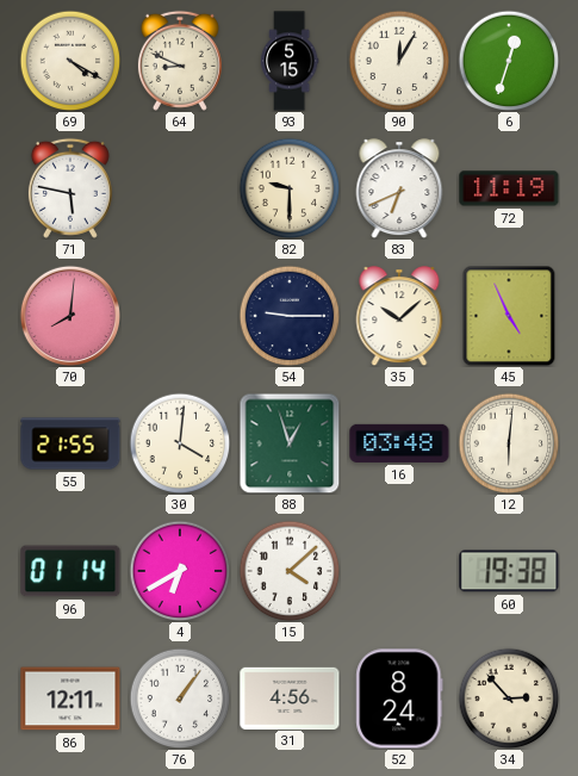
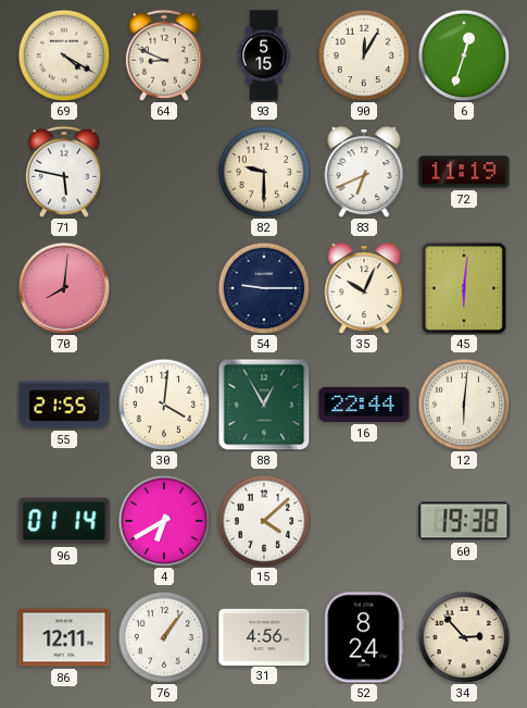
35: 10:08 -> 10:04 (364, 288)
45: 4:56 -> 6:01 (464, 288)
88: 12:57 -> 12:55 (264, 405)
16: 03:48 -> 22:44 (364, 405)
